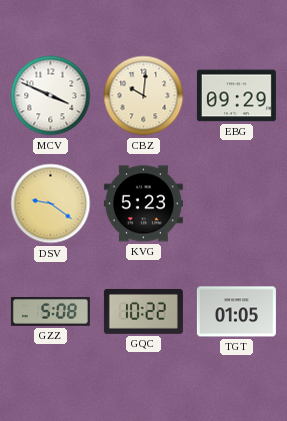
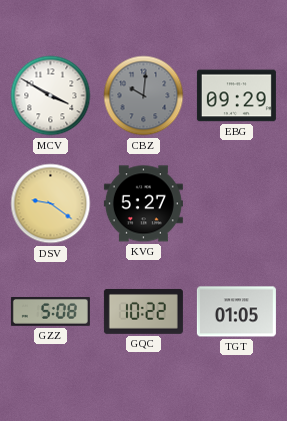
MCV: 3:49 -> 3:50 (51, 96)
CBZ dial: cream -> grey (144, 96)
KVG: 5:23 -> 5:27 (143, 204)
